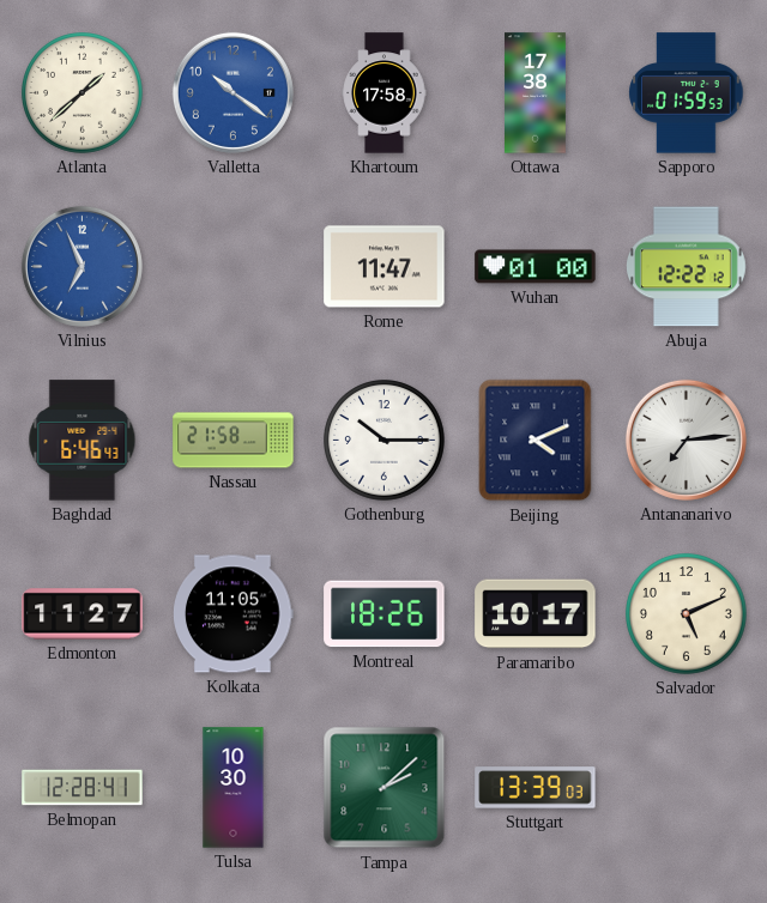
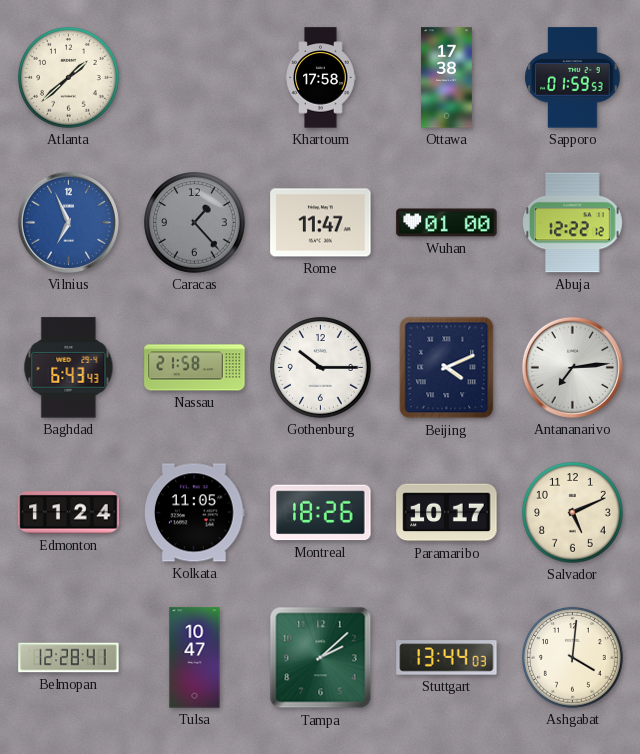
Valletta: 10:21 -> none (232, 92)
Caracas: none -> 1:23 (195, 223)
Baghdad: 6:46 -> 6:43 (69, 368)
Edmonton: 11:27 -> 11:24 (69, 513)
Tulsa: 10:30 -> 10:47 (195, 658)
Stuttgart: 13:39 -> 13:44 (447, 658)
Ashgabat: none -> 4:01 (573, 658)
